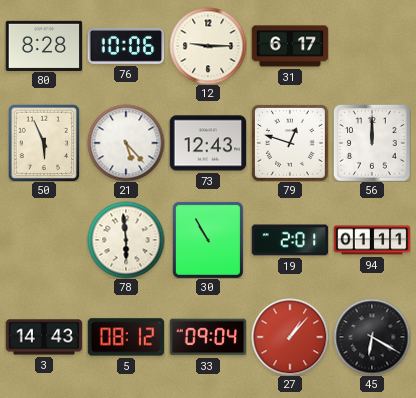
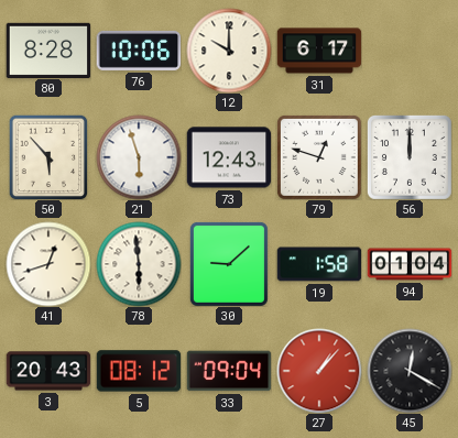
12: 9:15 -> 10:00 (229, 51)
50: 5:56 -> 5:53 (48, 157)
21: 5:23 -> 5:57 (139, 157)
41: none -> 12:42 (48, 264)
30: 10:55 -> 9:08 (229, 264)
19: 2:01 -> 1:58 (319, 264)
94: 01:11 -> 01:04 (410, 264)
3: 14:43 -> 20:43 (48, 371)
45: 6:20 -> 12:20 (410, 371)
